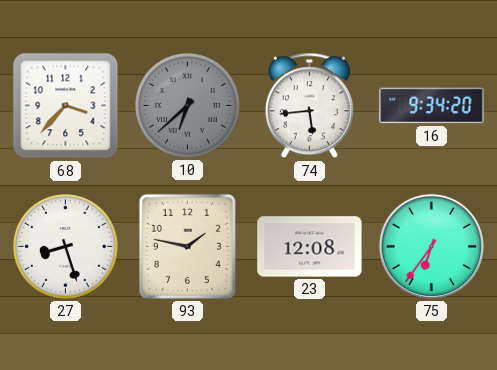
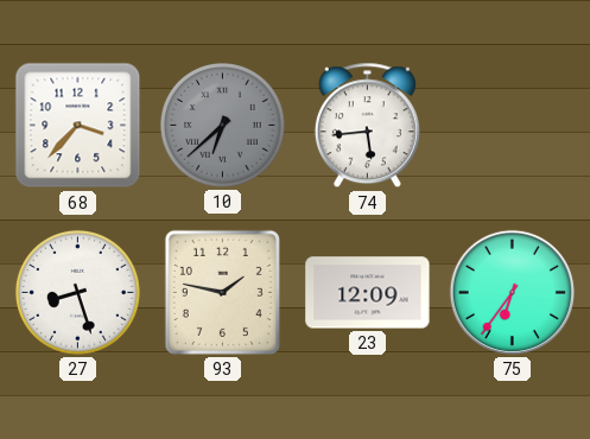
16: 9:34 -> none (432, 106)
23: 12:08 -> 12:09 (368, 293)
